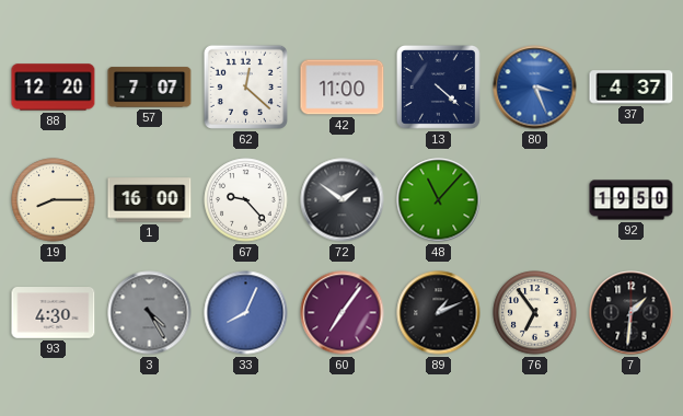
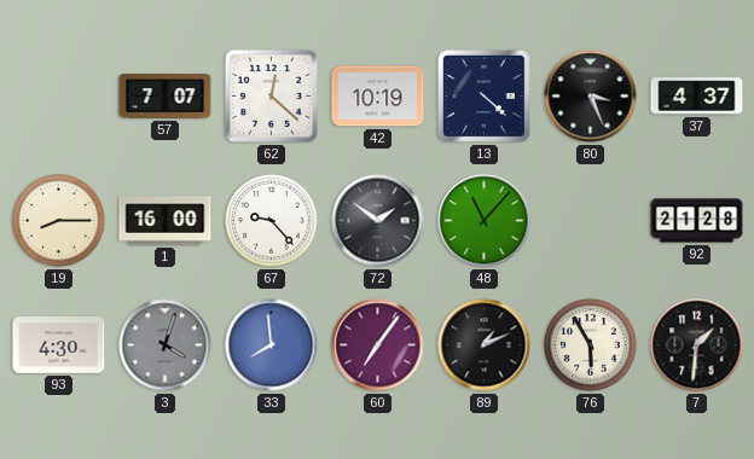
88: 12:20 -> none (54, 88)
42: 11:00 -> 10:19 (378, 97)
80 dial: blue -> black (591, 97)
92: 19:50 -> 21:28 (697, 221)
3: 4:25 -> 4:03 (166, 345)
33: 8:04 -> 7:59 (272, 345)
76: 6:54 -> 5:55 (591, 345)
